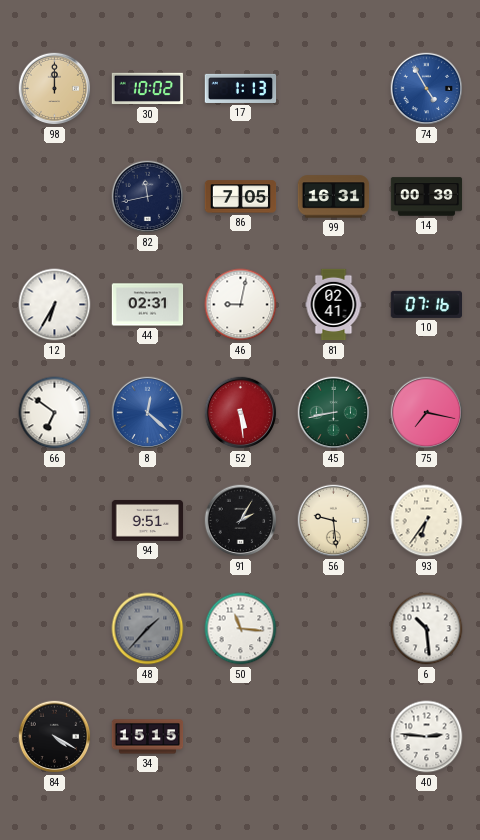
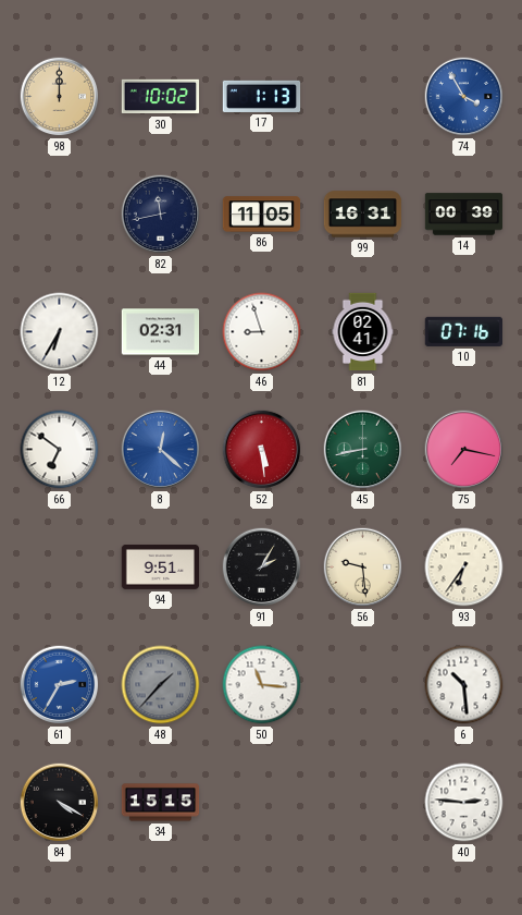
74: 4:55 -> 3:55 (464, 97)
86: 7:05 -> 11:05 (262, 215)
46: 9:02 -> 8:57 (262, 332)
61: none -> 2:35 (60, 685)
